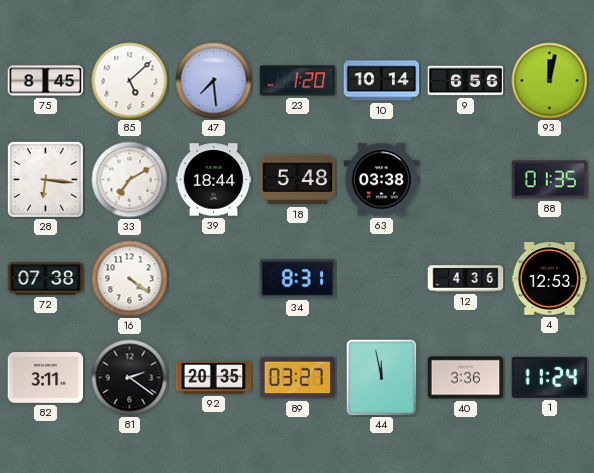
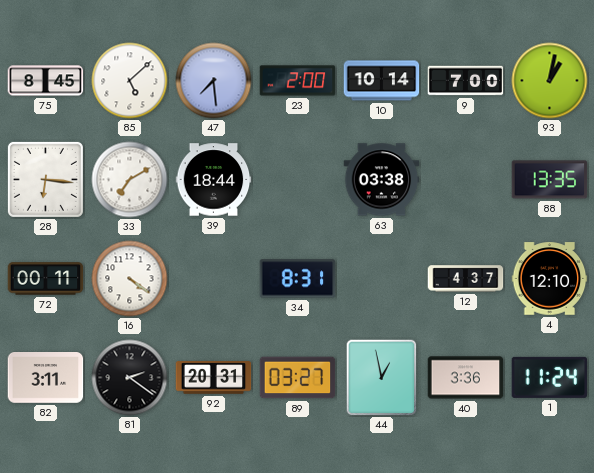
23: 1:20 -> 2:00 (298, 81)
9: 6:56 -> 7:00 (466, 81)
93: 12:02 -> 1:02 (550, 81)
18: 5:48 -> none (298, 180)
88: 01:35 -> 13:35 (550, 180)
72: 07:38 -> 00:11 (46, 279)
12: 4:36 -> 4:37 (466, 279)
4: 12:53 -> 12:10 (550, 279)
92: 20:35 -> 20:31 (214, 378)
44: 11:58 -> 12:58 (382, 378)
